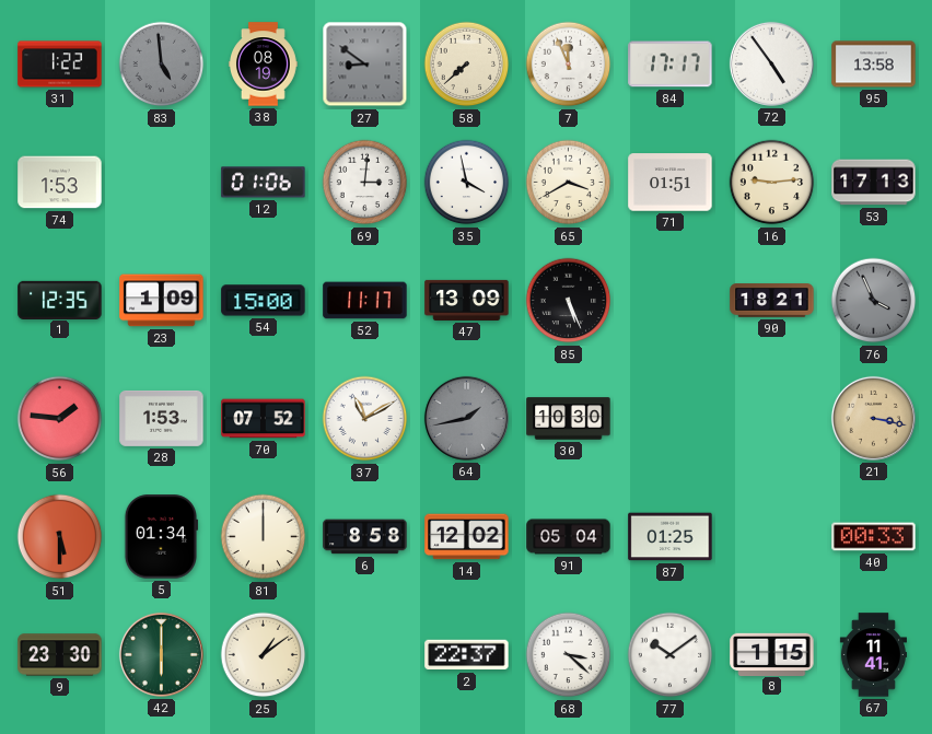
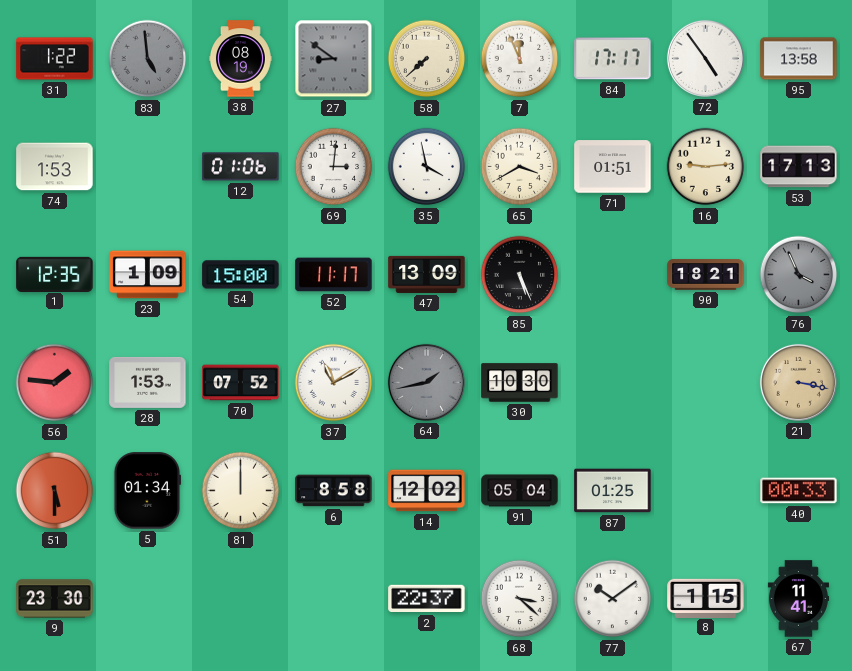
42: 6:00 -> none (161, 654)
25: 1:09 -> none (264, 655)
